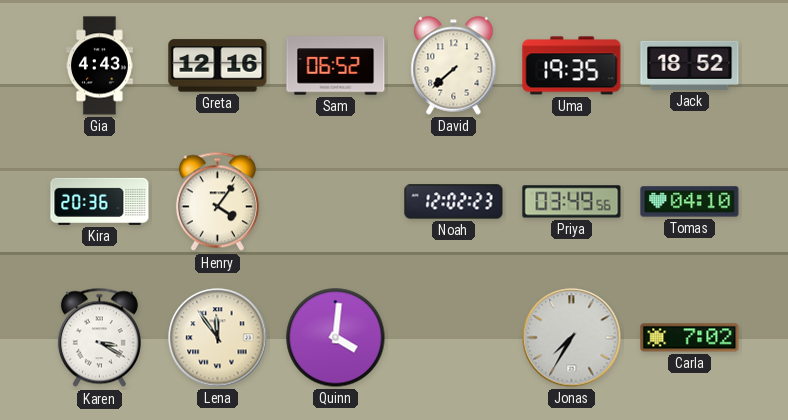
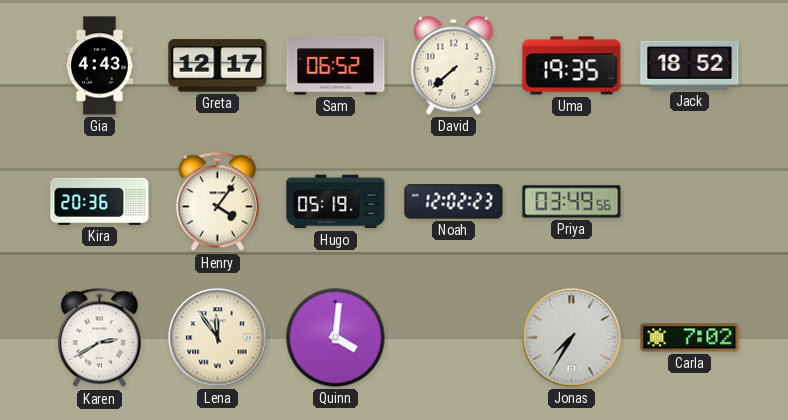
Greta: 12:16 -> 12:17 (218, 66)
Hugo: none -> 05:19 (336, 202)
Tomas: 04:10 -> none (690, 202)
Karen: 3:20 -> 2:40 (99, 338)
